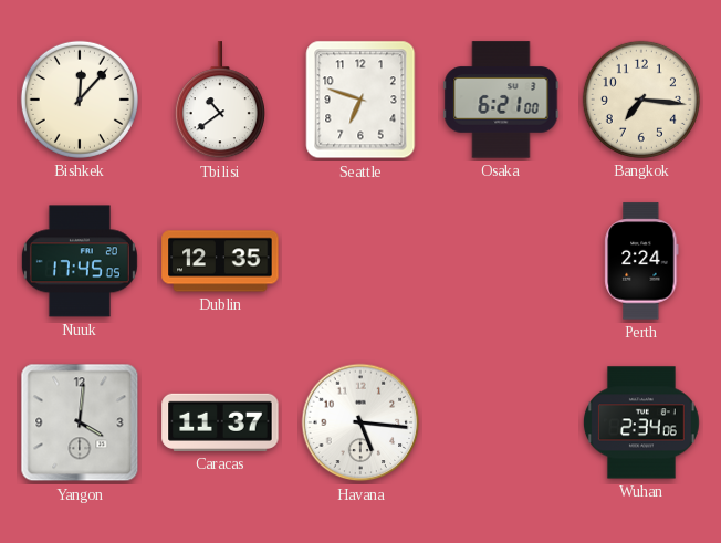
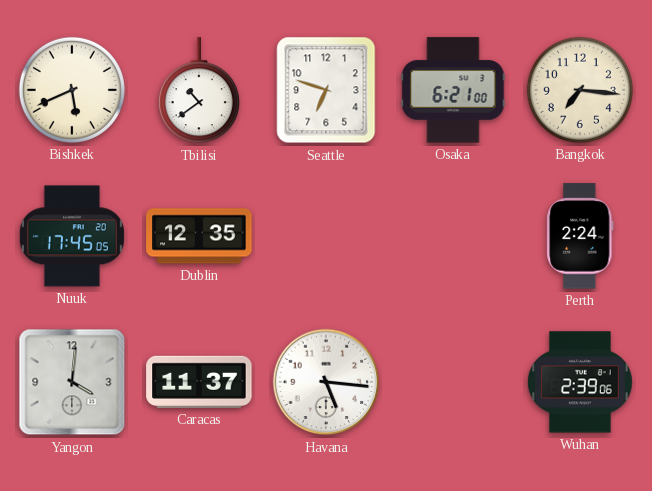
Bishkek: 12:07 -> 5:41 (72, 90)
Wuhan: 2:34 -> 2:39 (580, 382)
